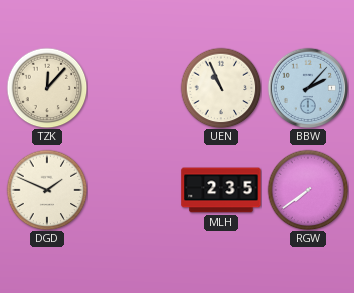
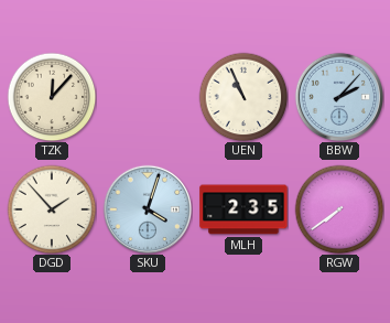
DGD: 1:49 -> 1:53 (52, 209)
SKU: none -> 4:03 (147, 208)
